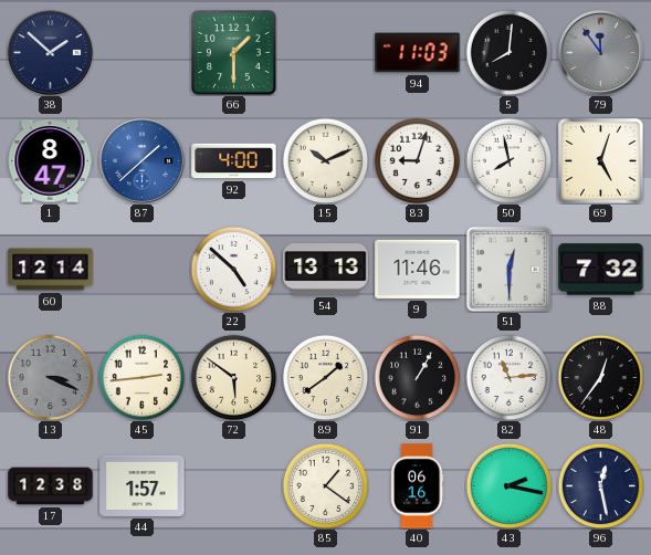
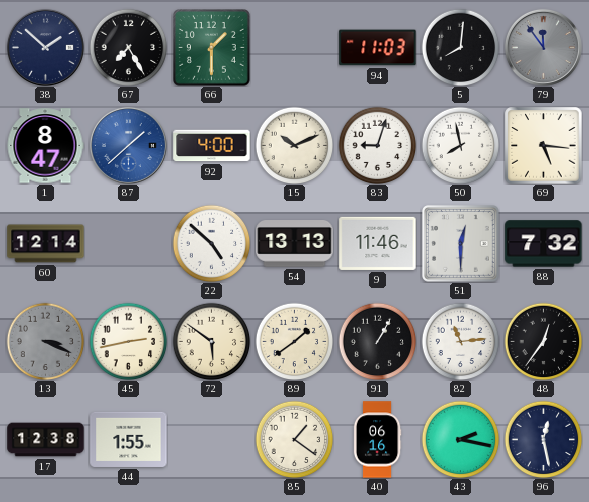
67: none -> 7:25 (128, 47)
69: 5:03 -> 5:16 (544, 146)
45: 2:44 -> 2:43 (128, 341)
44: 1:57 -> 1:55 (129, 439)
